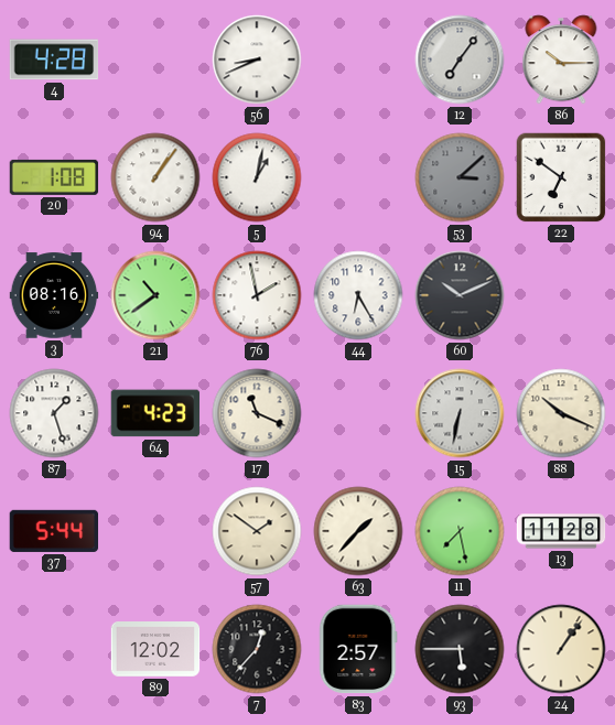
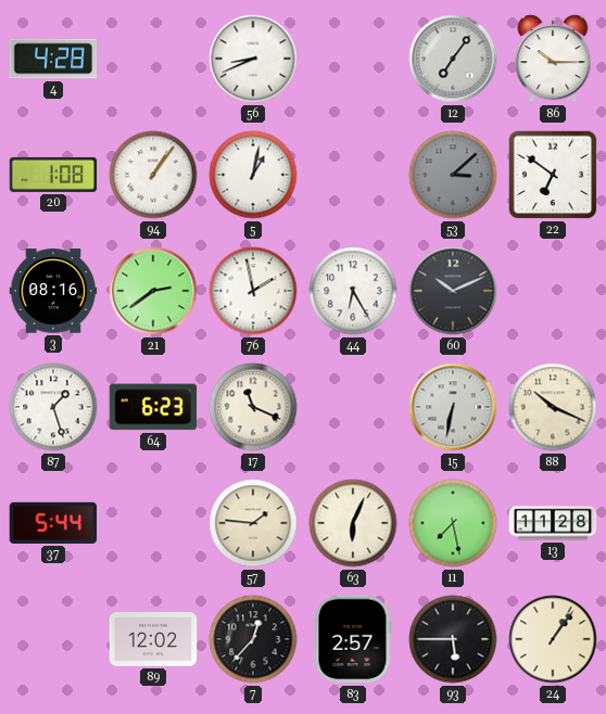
21: 10:39 -> 2:39 (153, 291)
64: 4:23 -> 6:23 (153, 407)
57: 1:51 -> 1:46 (253, 523)
63: 1:37 -> 6:04 (353, 523)
